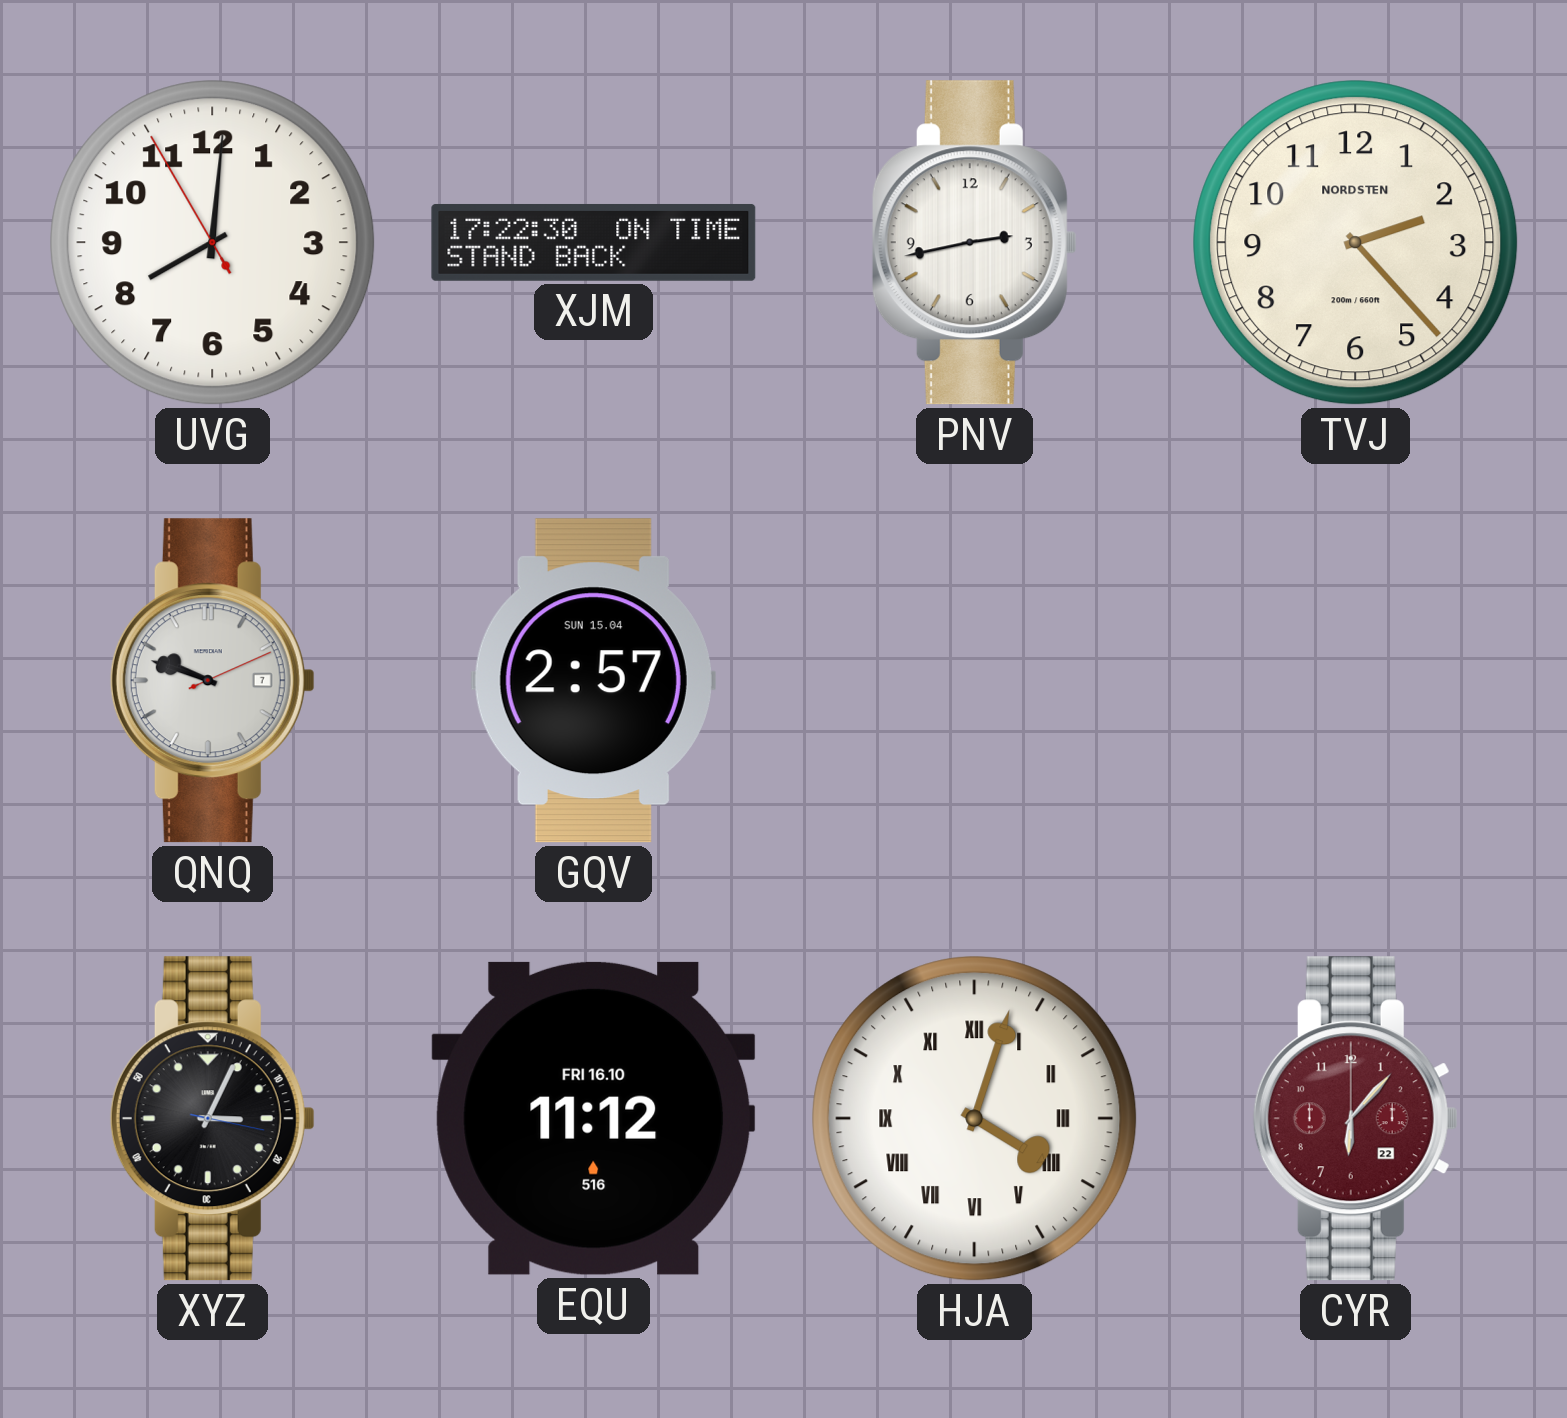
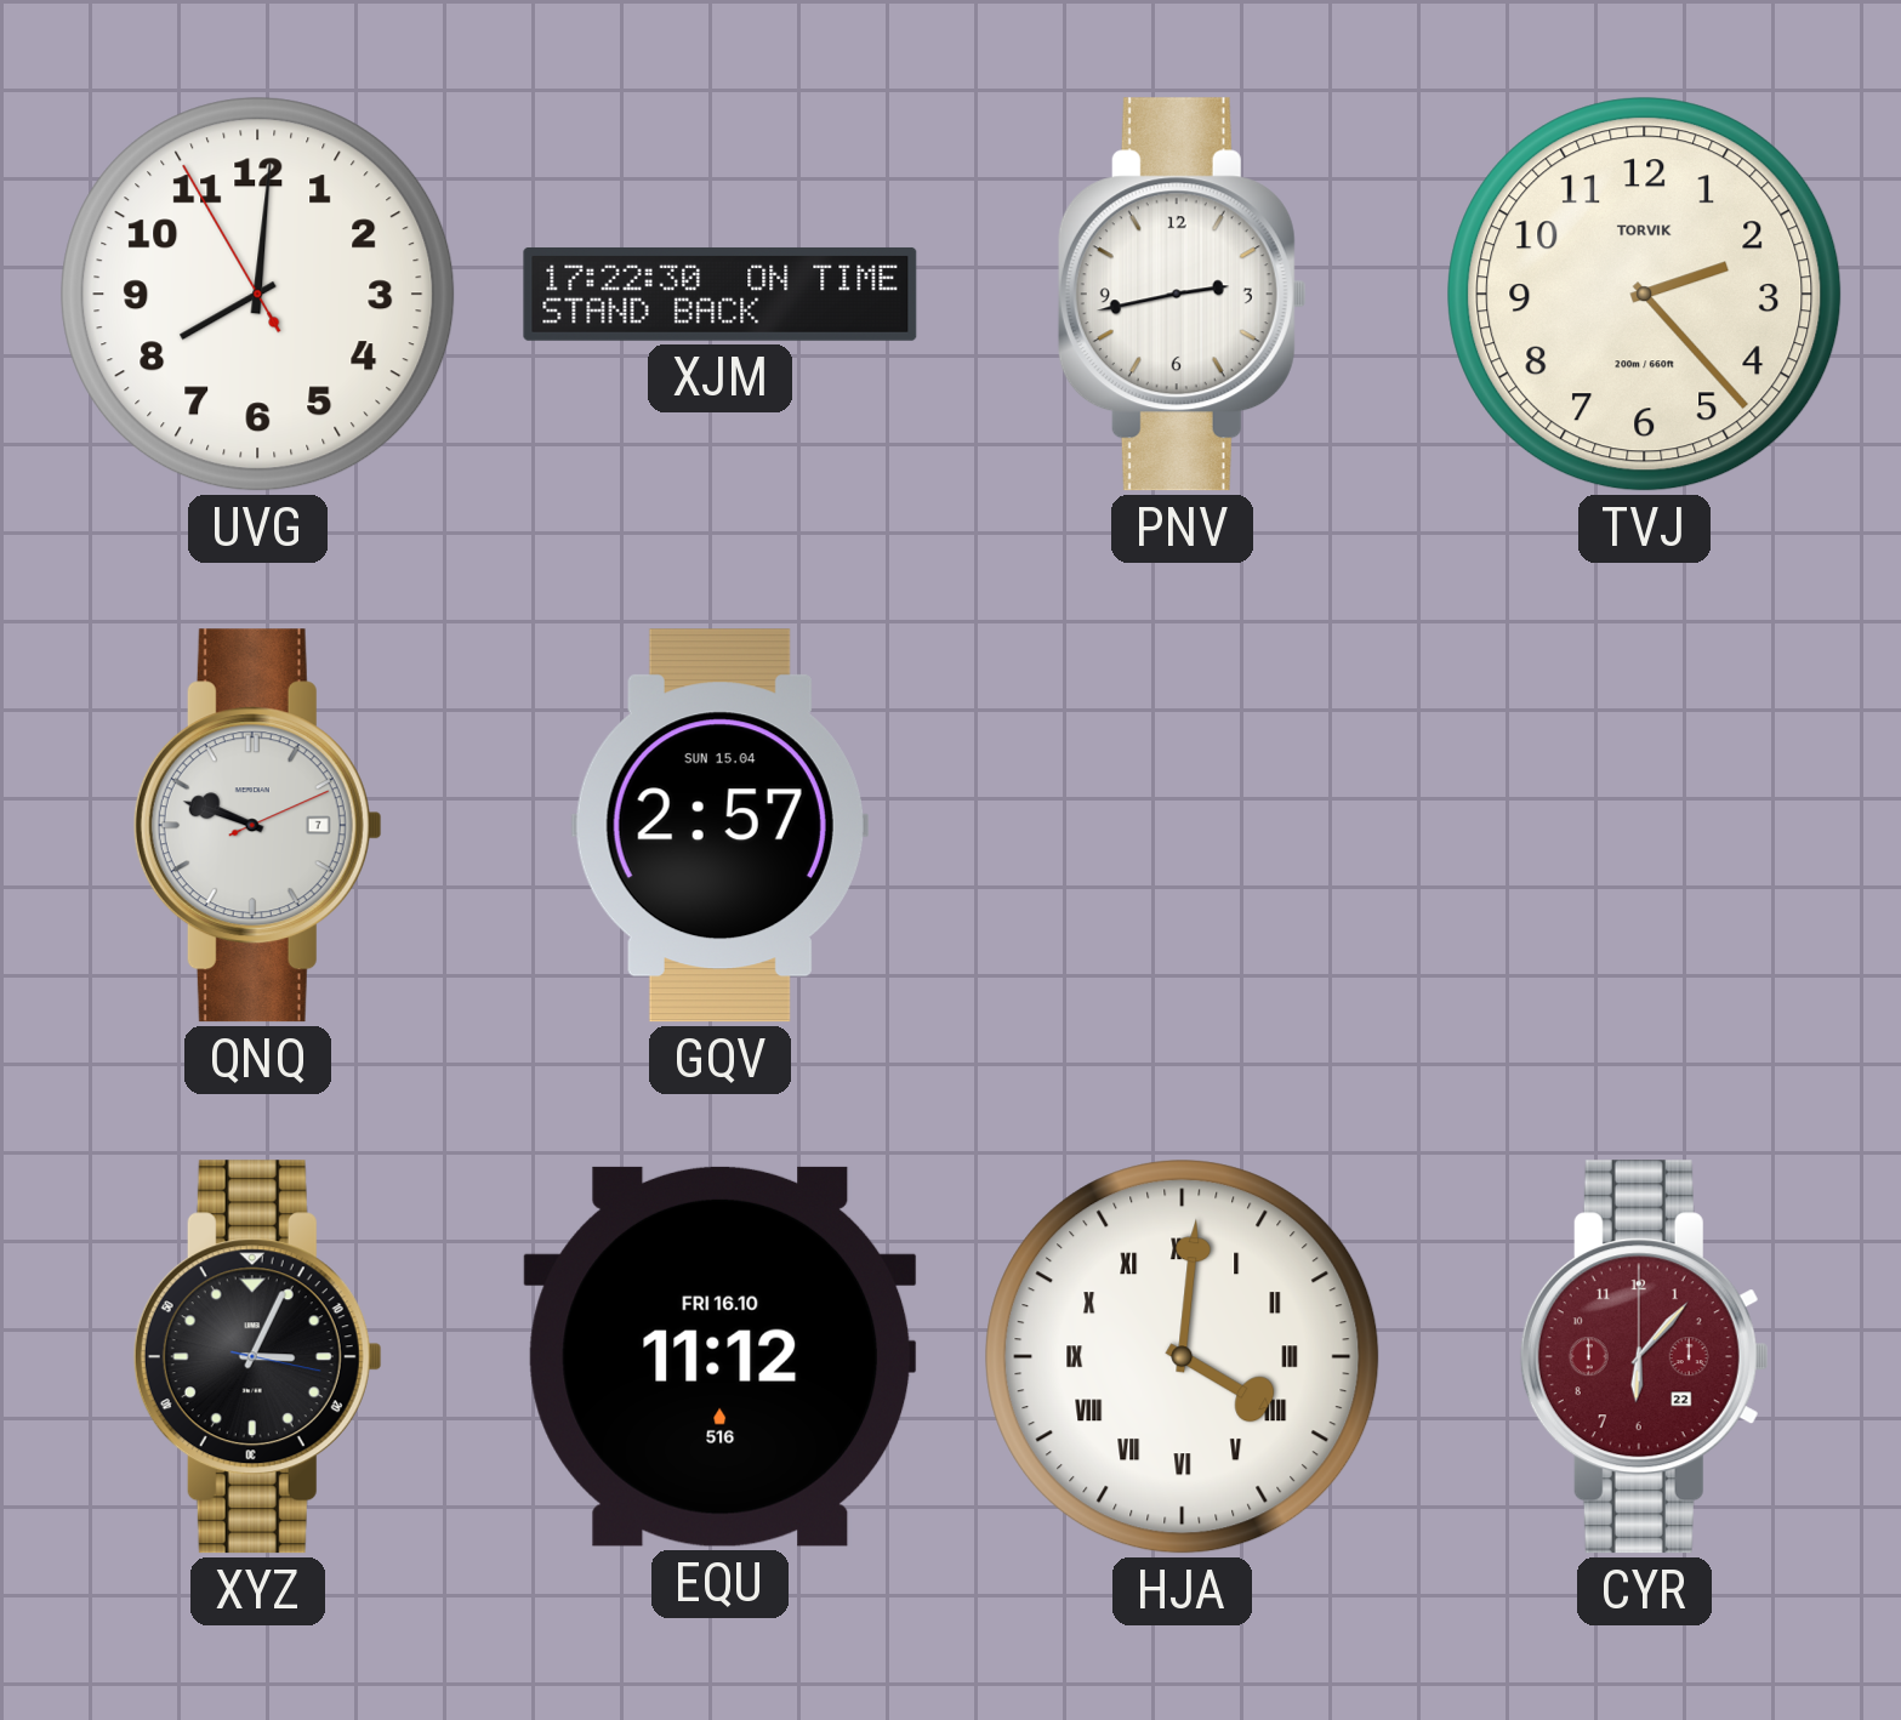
TVJ brand: NORDSTEN -> TORVIK (1645, 295)
HJA: 4:03 -> 4:01 (1183, 1357)
